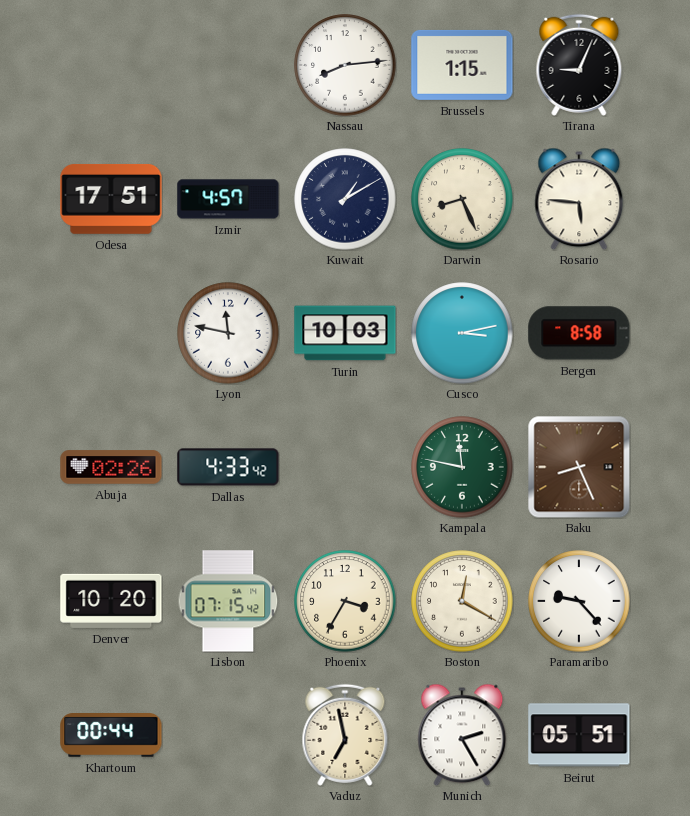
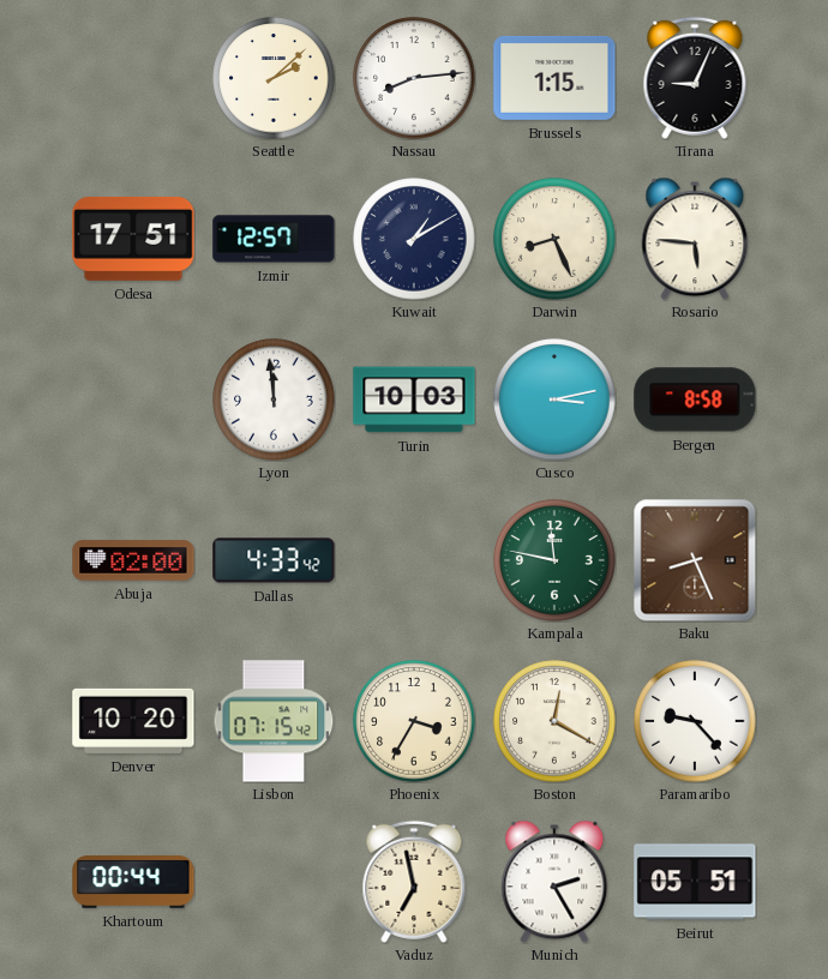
Seattle: none -> 2:08 (274, 78)
Izmir: 4:57 -> 12:57 (274, 239)
Lyon: 11:47 -> 11:59 (274, 400)
Abuja: 02:26 -> 02:00 (133, 560)
